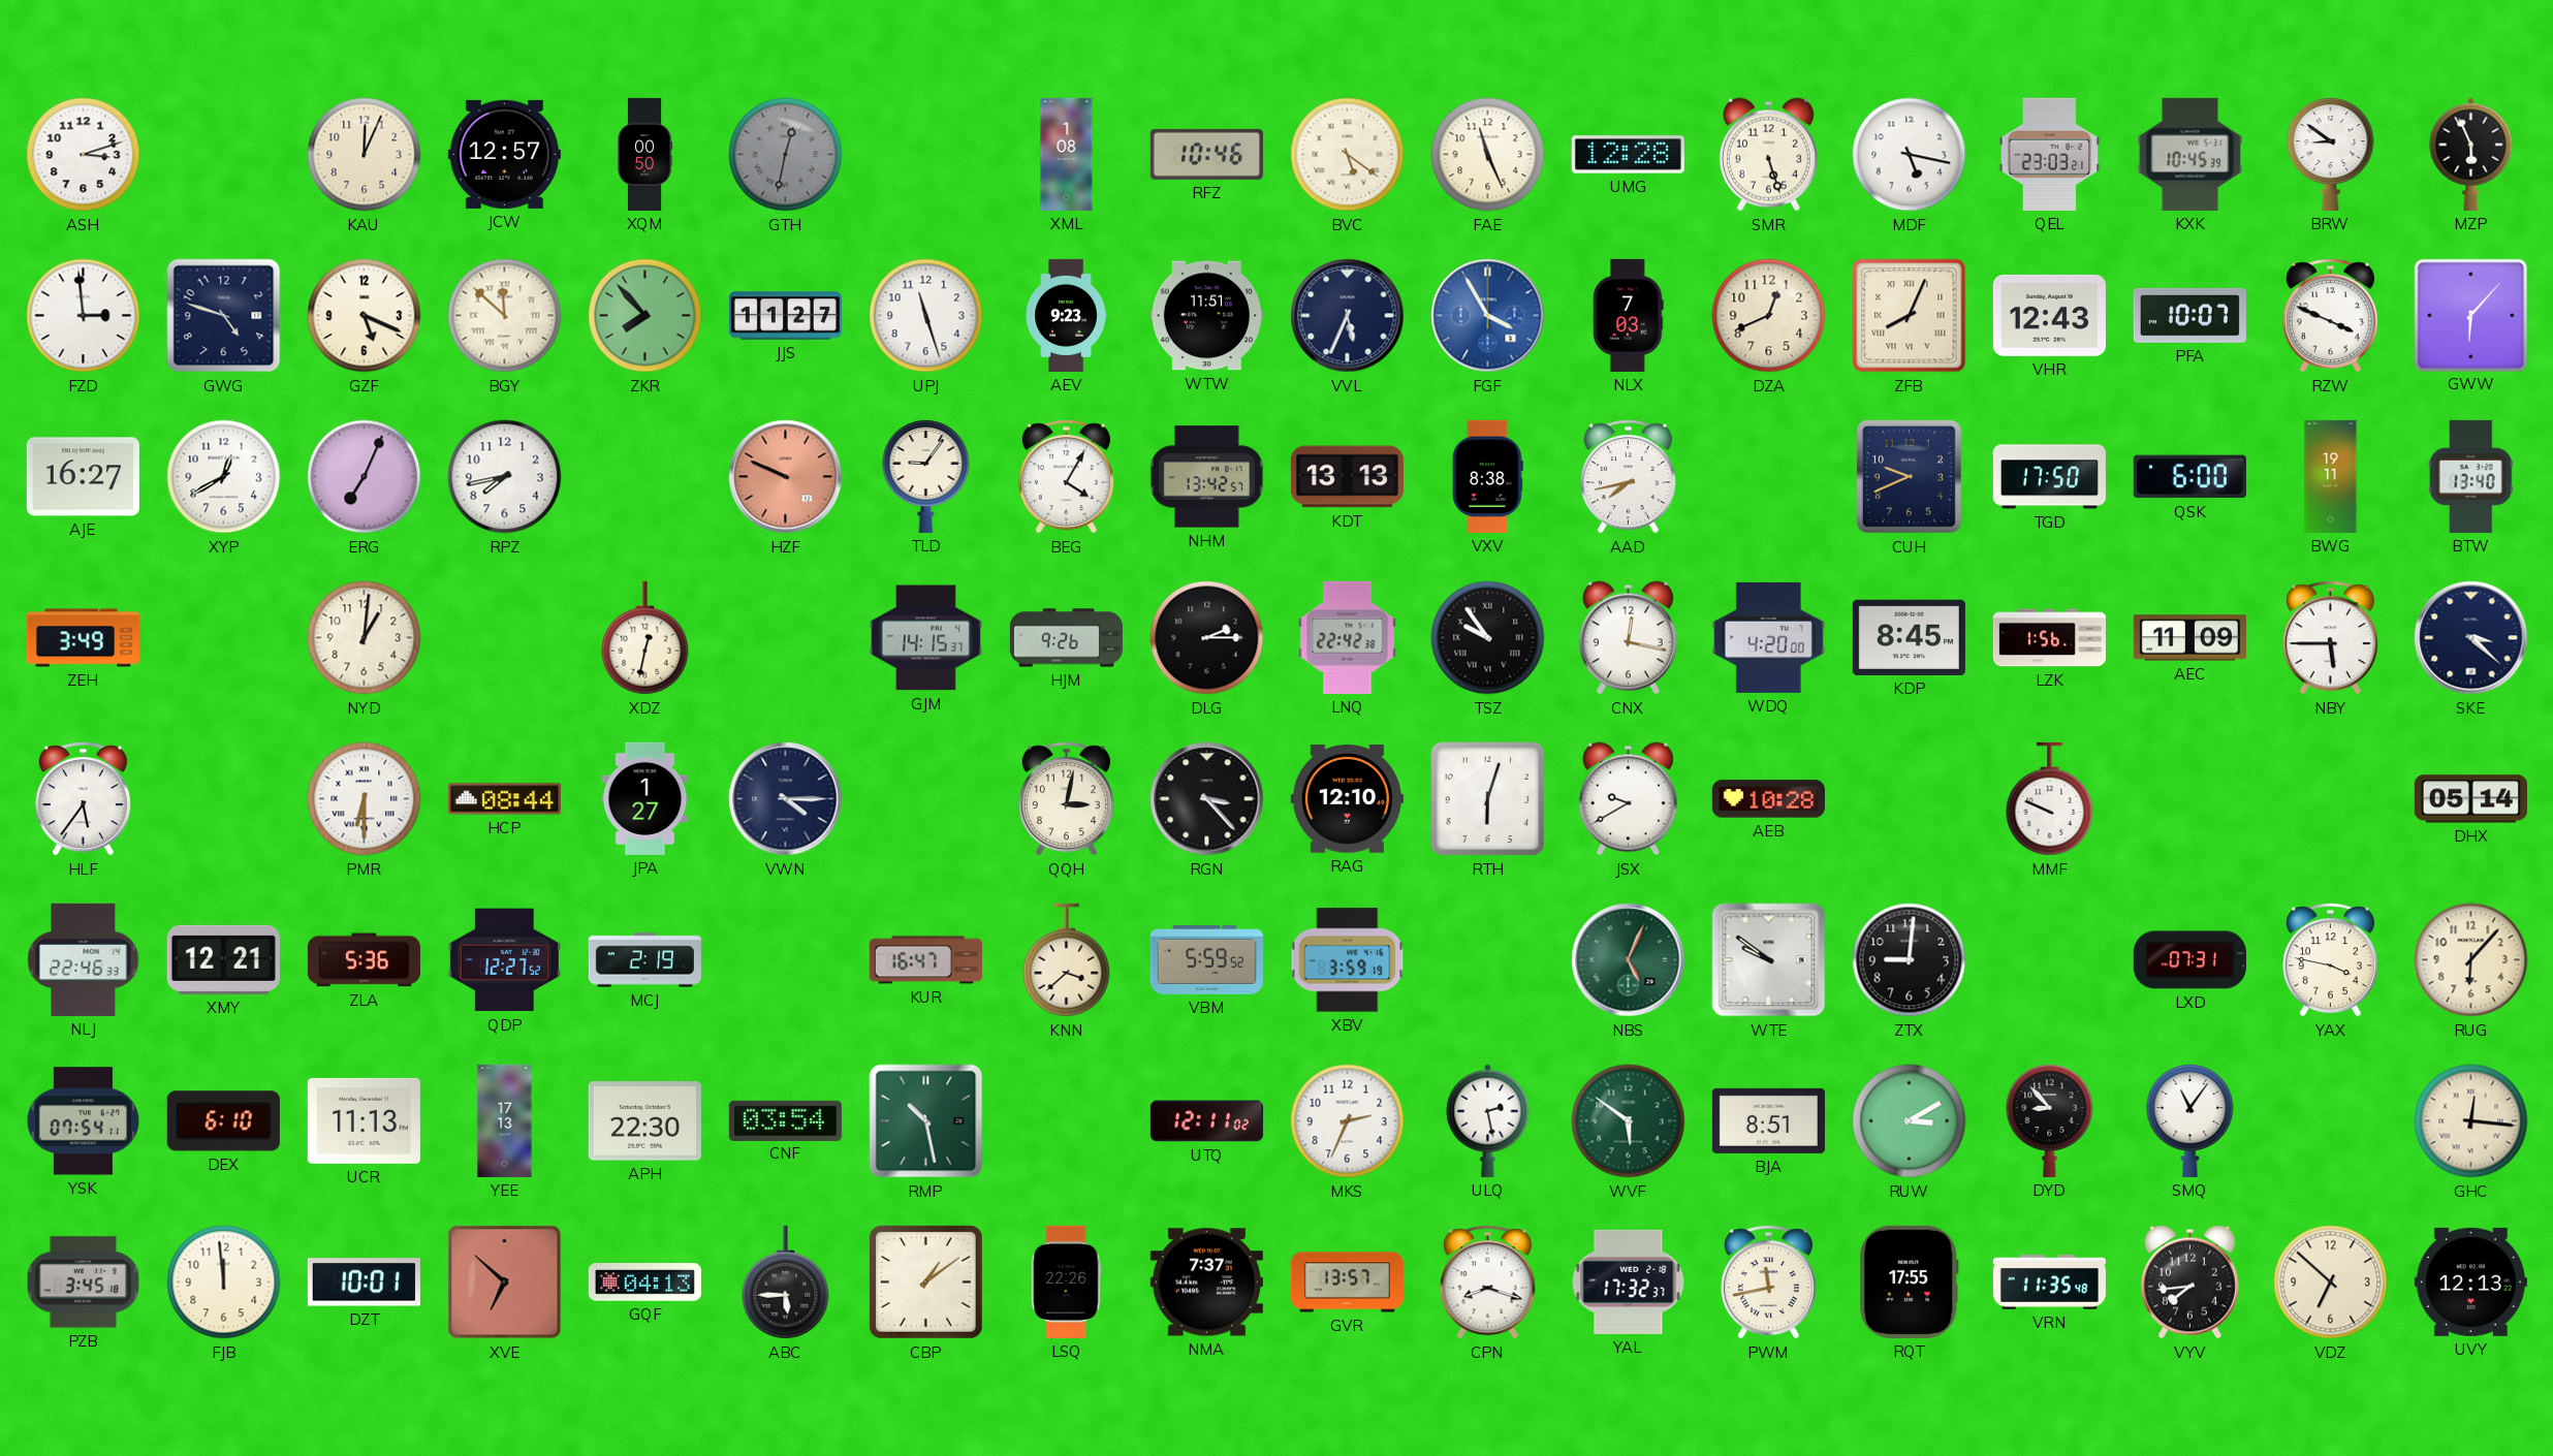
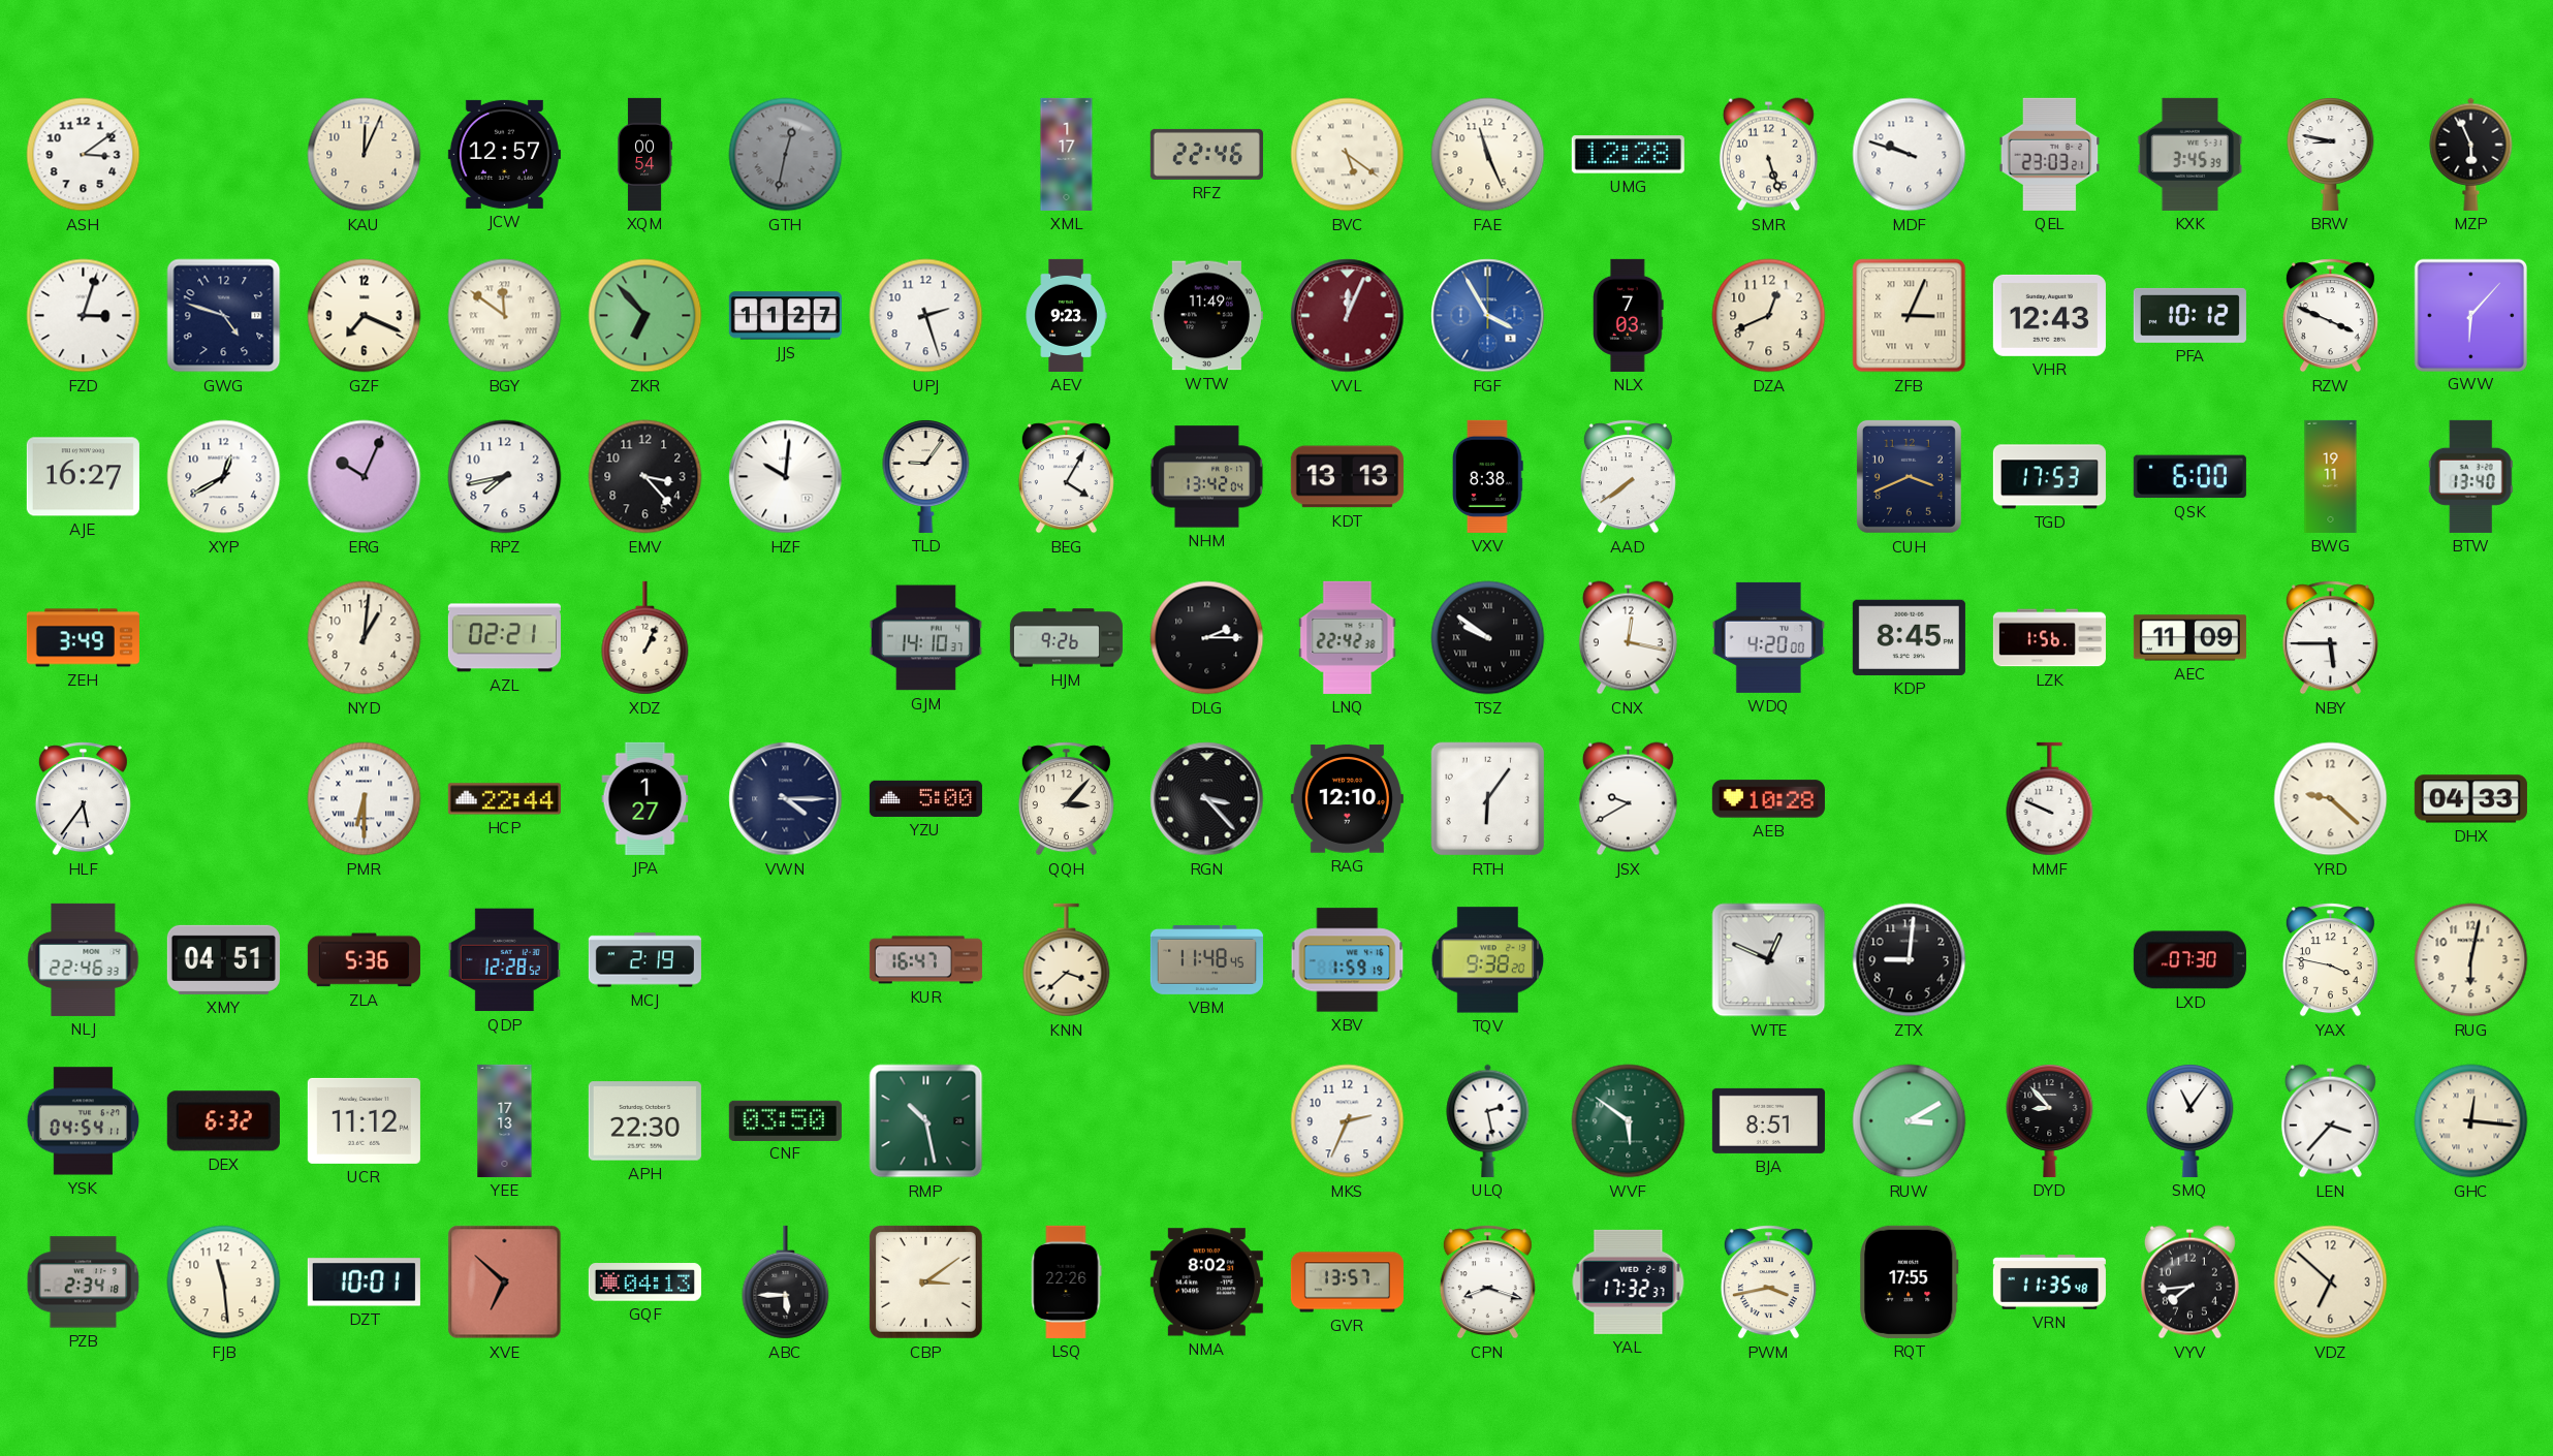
ASH: 3:12 -> 3:09 (84, 155)
XQM: 00:50 -> 00:54 (645, 154)
XML: 1:08 -> 1:17 (1067, 154)
RFZ: 10:46 -> 22:46 (1206, 154)
MDF: 5:17 -> 9:48 (1910, 155)
KXK: 10:45 -> 3:45 (2190, 154)
BRW: 8:51 -> 8:47 (2331, 154)
FZD: 2:59 -> 3:03 (84, 316)
GZF: 5:19 -> 7:19 (365, 316)
BGY: 11:52 -> 11:51 (505, 316)
ZKR: 7:53 -> 6:53 (645, 316)
UPJ: 11:27 -> 2:27 (926, 316)
WTW: 11:51 -> 11:49 (1206, 316)
VVL: 5:34 -> 12:04 (1348, 316)
VVL dial: navy -> burgundy (1348, 316)
ZFB: 8:04 -> 3:04 (1910, 316)
PFA: 10:07 -> 10:12 (2189, 315)
ERG: 7:04 -> 10:04 (365, 477)
EMV: none -> 3:23 (645, 477)
HZF: 9:49 -> 10:01 (786, 477)
HZF dial: salmon -> white (786, 477)
NHM: 13:42:57 -> 13:42:04 (1206, 477)
AAD: 7:43 -> 7:39 (1628, 477)
CUH: 9:41 -> 3:41 (1909, 476)
TGD: 17:50 -> 17:53 (2049, 477)
AZL: none -> 02:21 (504, 638)
XDZ: 12:32 -> 1:04 (645, 638)
GJM: 14:15 -> 14:10 (925, 638)
TSZ: 9:54 -> 9:51 (1488, 638)
SKE: 3:22 -> none (2471, 638)
HCP: 08:44 -> 22:44 (504, 799)
YZU: none -> 5:00 (925, 798)
QQH: 3:02 -> 3:07 (1066, 799)
RTH: 6:03 -> 6:06 (1488, 799)
YRD: none -> 9:22 (2331, 799)
DHX: 05:14 -> 04:33 (2470, 799)
XMY: 12:21 -> 04:51 (223, 959)
QDP: 12:27 -> 12:28 (504, 960)
VBM: 5:59 -> 11:48 (1206, 959)
XBV: 3:59 -> 1:59 (1348, 960)
TQV: none -> 9:38 (1488, 960)
NBS: 5:04 -> none (1629, 960)
WTE: 9:51 -> 12:49 (1769, 960)
LXD: 07:31 -> 07:30 (2189, 960)
RUG: 6:07 -> 6:02 (2471, 960)
YSK: 07:54 -> 04:54 (84, 1121)
DEX: 6:10 -> 6:32 (223, 1121)
UCR: 11:13 -> 11:12 (364, 1120)
CNF: 03:54 -> 03:50 (785, 1120)
UTQ: 12:11 -> none (1206, 1121)
LEN: none -> 3:37 (2330, 1121)
PZB: 3:45 -> 2:34 (84, 1283)
FJB: 11:59 -> 11:29 (224, 1283)
CBP: 1:09 -> 3:09 (925, 1281)
NMA: 7:37 -> 8:02 (1206, 1283)
PWM: 11:43 -> 3:43 (1768, 1283)
UVY: 12:13 -> none (2470, 1281)
